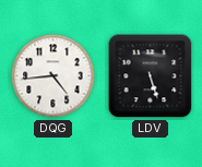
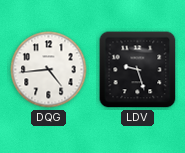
LDV: 5:27 -> 9:27 (138, 70)
